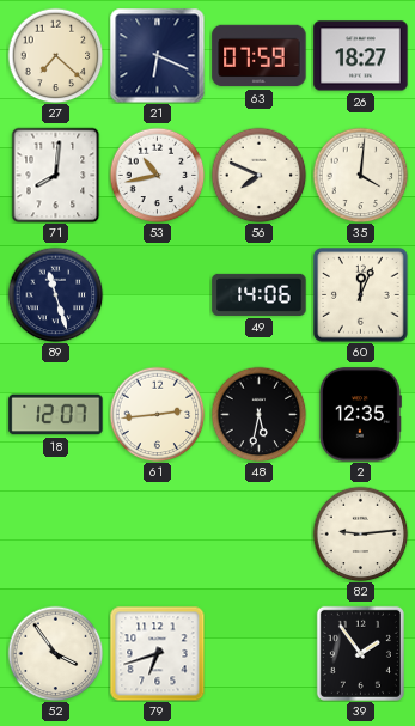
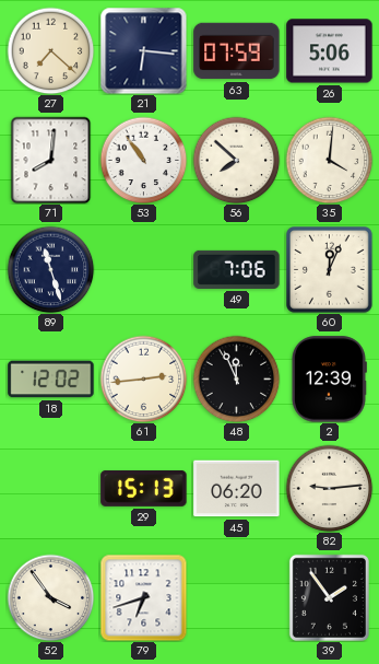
21: 6:19 -> 6:16 (143, 50)
26: 18:27 -> 5:06 (330, 51)
53: 10:43 -> 10:54 (143, 160)
56: 7:49 -> 7:52 (236, 160)
49: 14:06 -> 7:06 (237, 269)
18: 12:07 -> 12:02 (51, 380)
48: 5:32 -> 11:56 (236, 378)
2: 12:35 -> 12:39 (329, 380)
29: none -> 15:13 (144, 488)
45: none -> 06:20 (237, 489)
